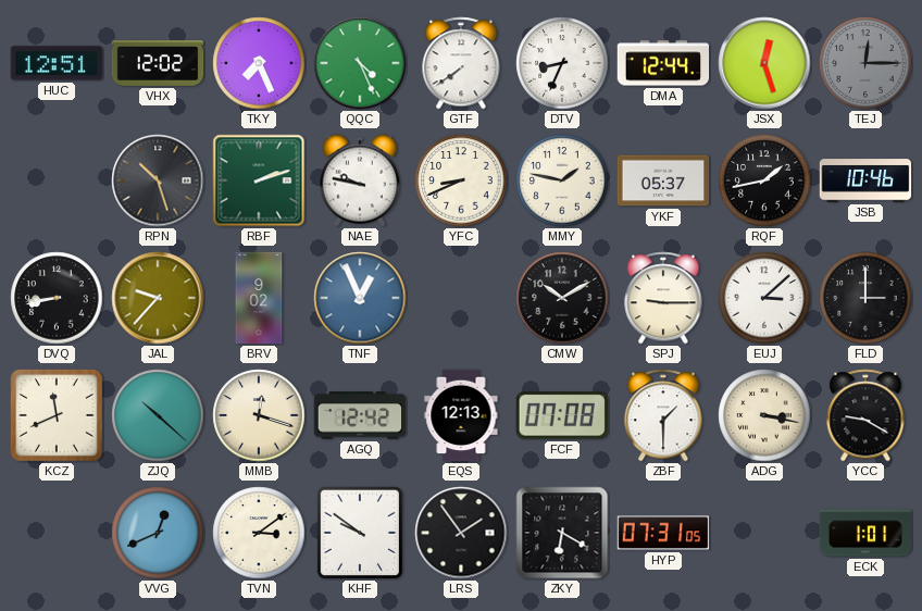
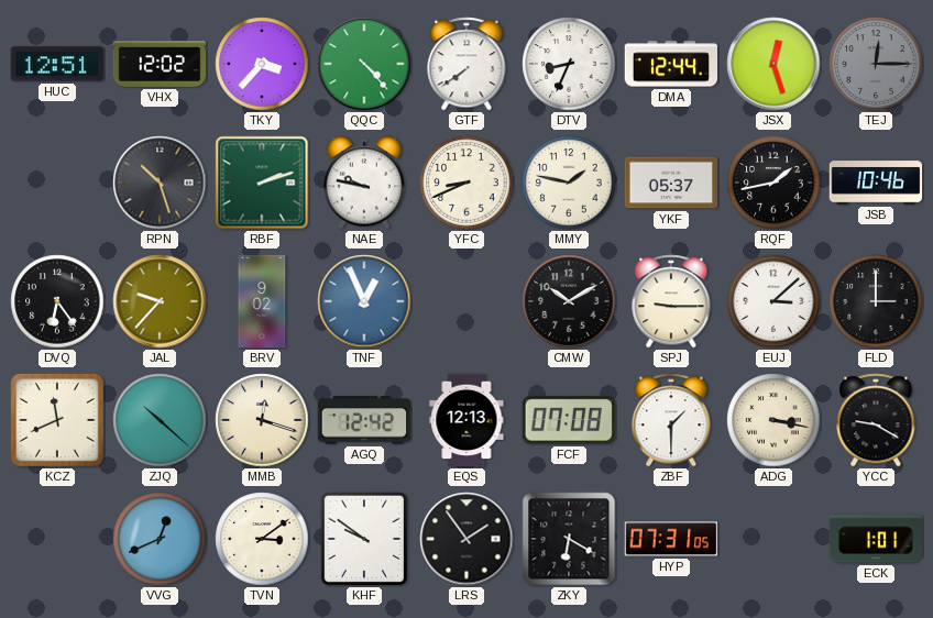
TKY: 7:26 -> 3:37 (262, 64)
QQC: 4:26 -> 4:23 (364, 64)
DVQ: 8:43 -> 6:24 (57, 301)
